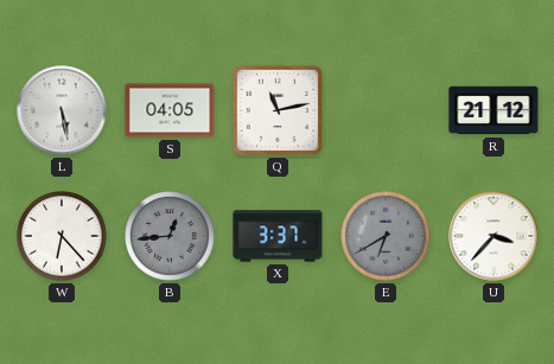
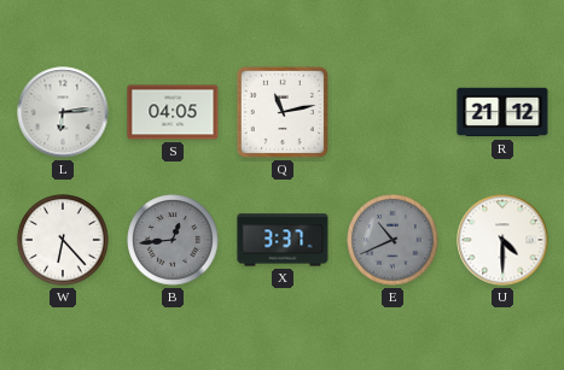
L: 5:28 -> 6:14 (63, 112)
E: 6:40 -> 10:41 (393, 240)
U: 3:37 -> 4:30 (502, 240)
